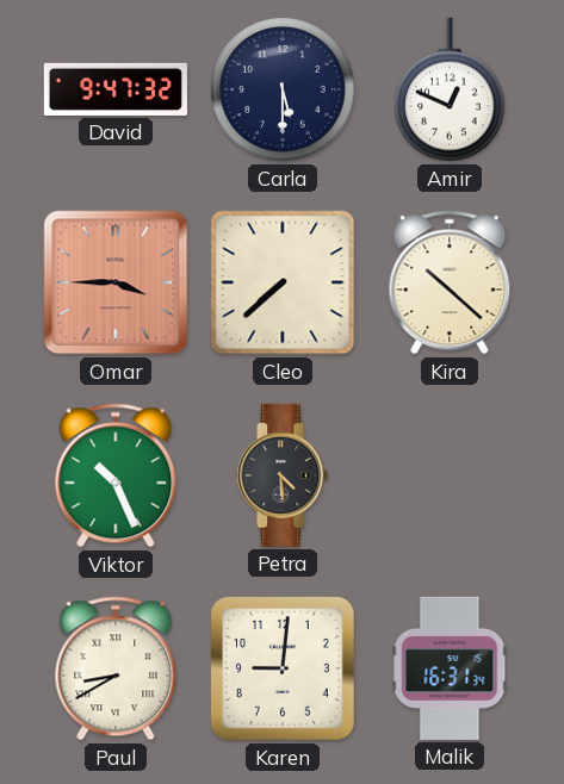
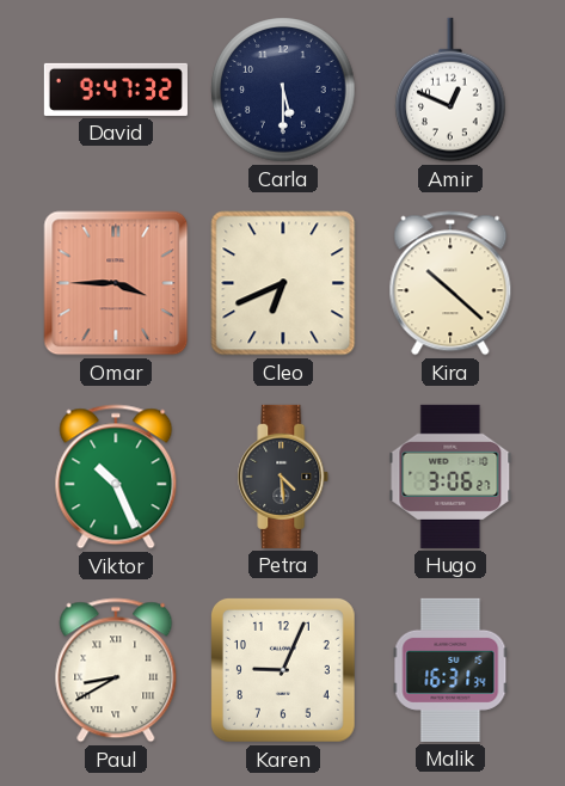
Cleo: 7:38 -> 6:41 (283, 283)
Hugo: none -> 3:06 (450, 477)
Karen: 9:01 -> 9:04 (283, 670)
